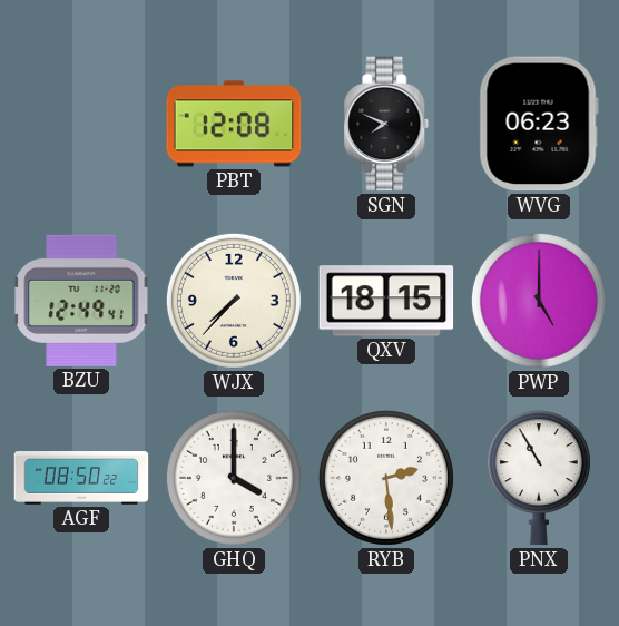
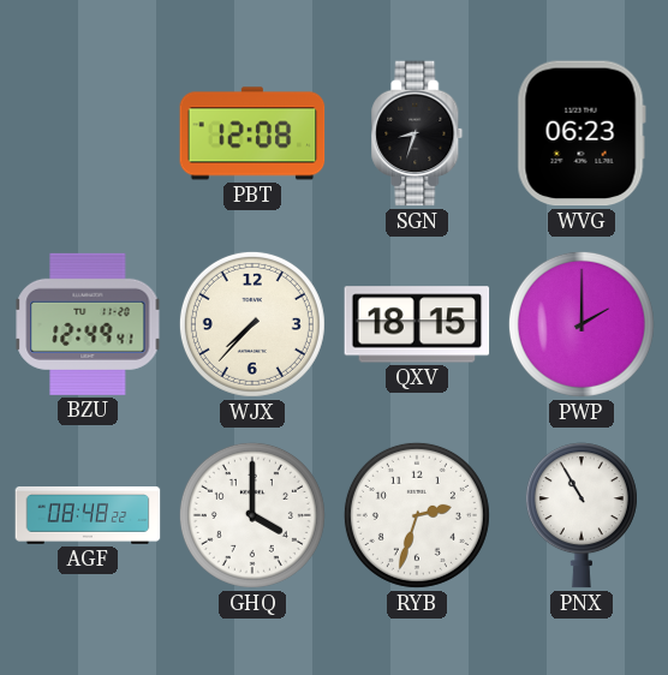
SGN: 7:49 -> 8:33 (417, 133)
PWP: 5:00 -> 2:00 (581, 324)
AGF: 08:50 -> 08:48 (88, 516)
RYB: 2:29 -> 2:33 (417, 515)
